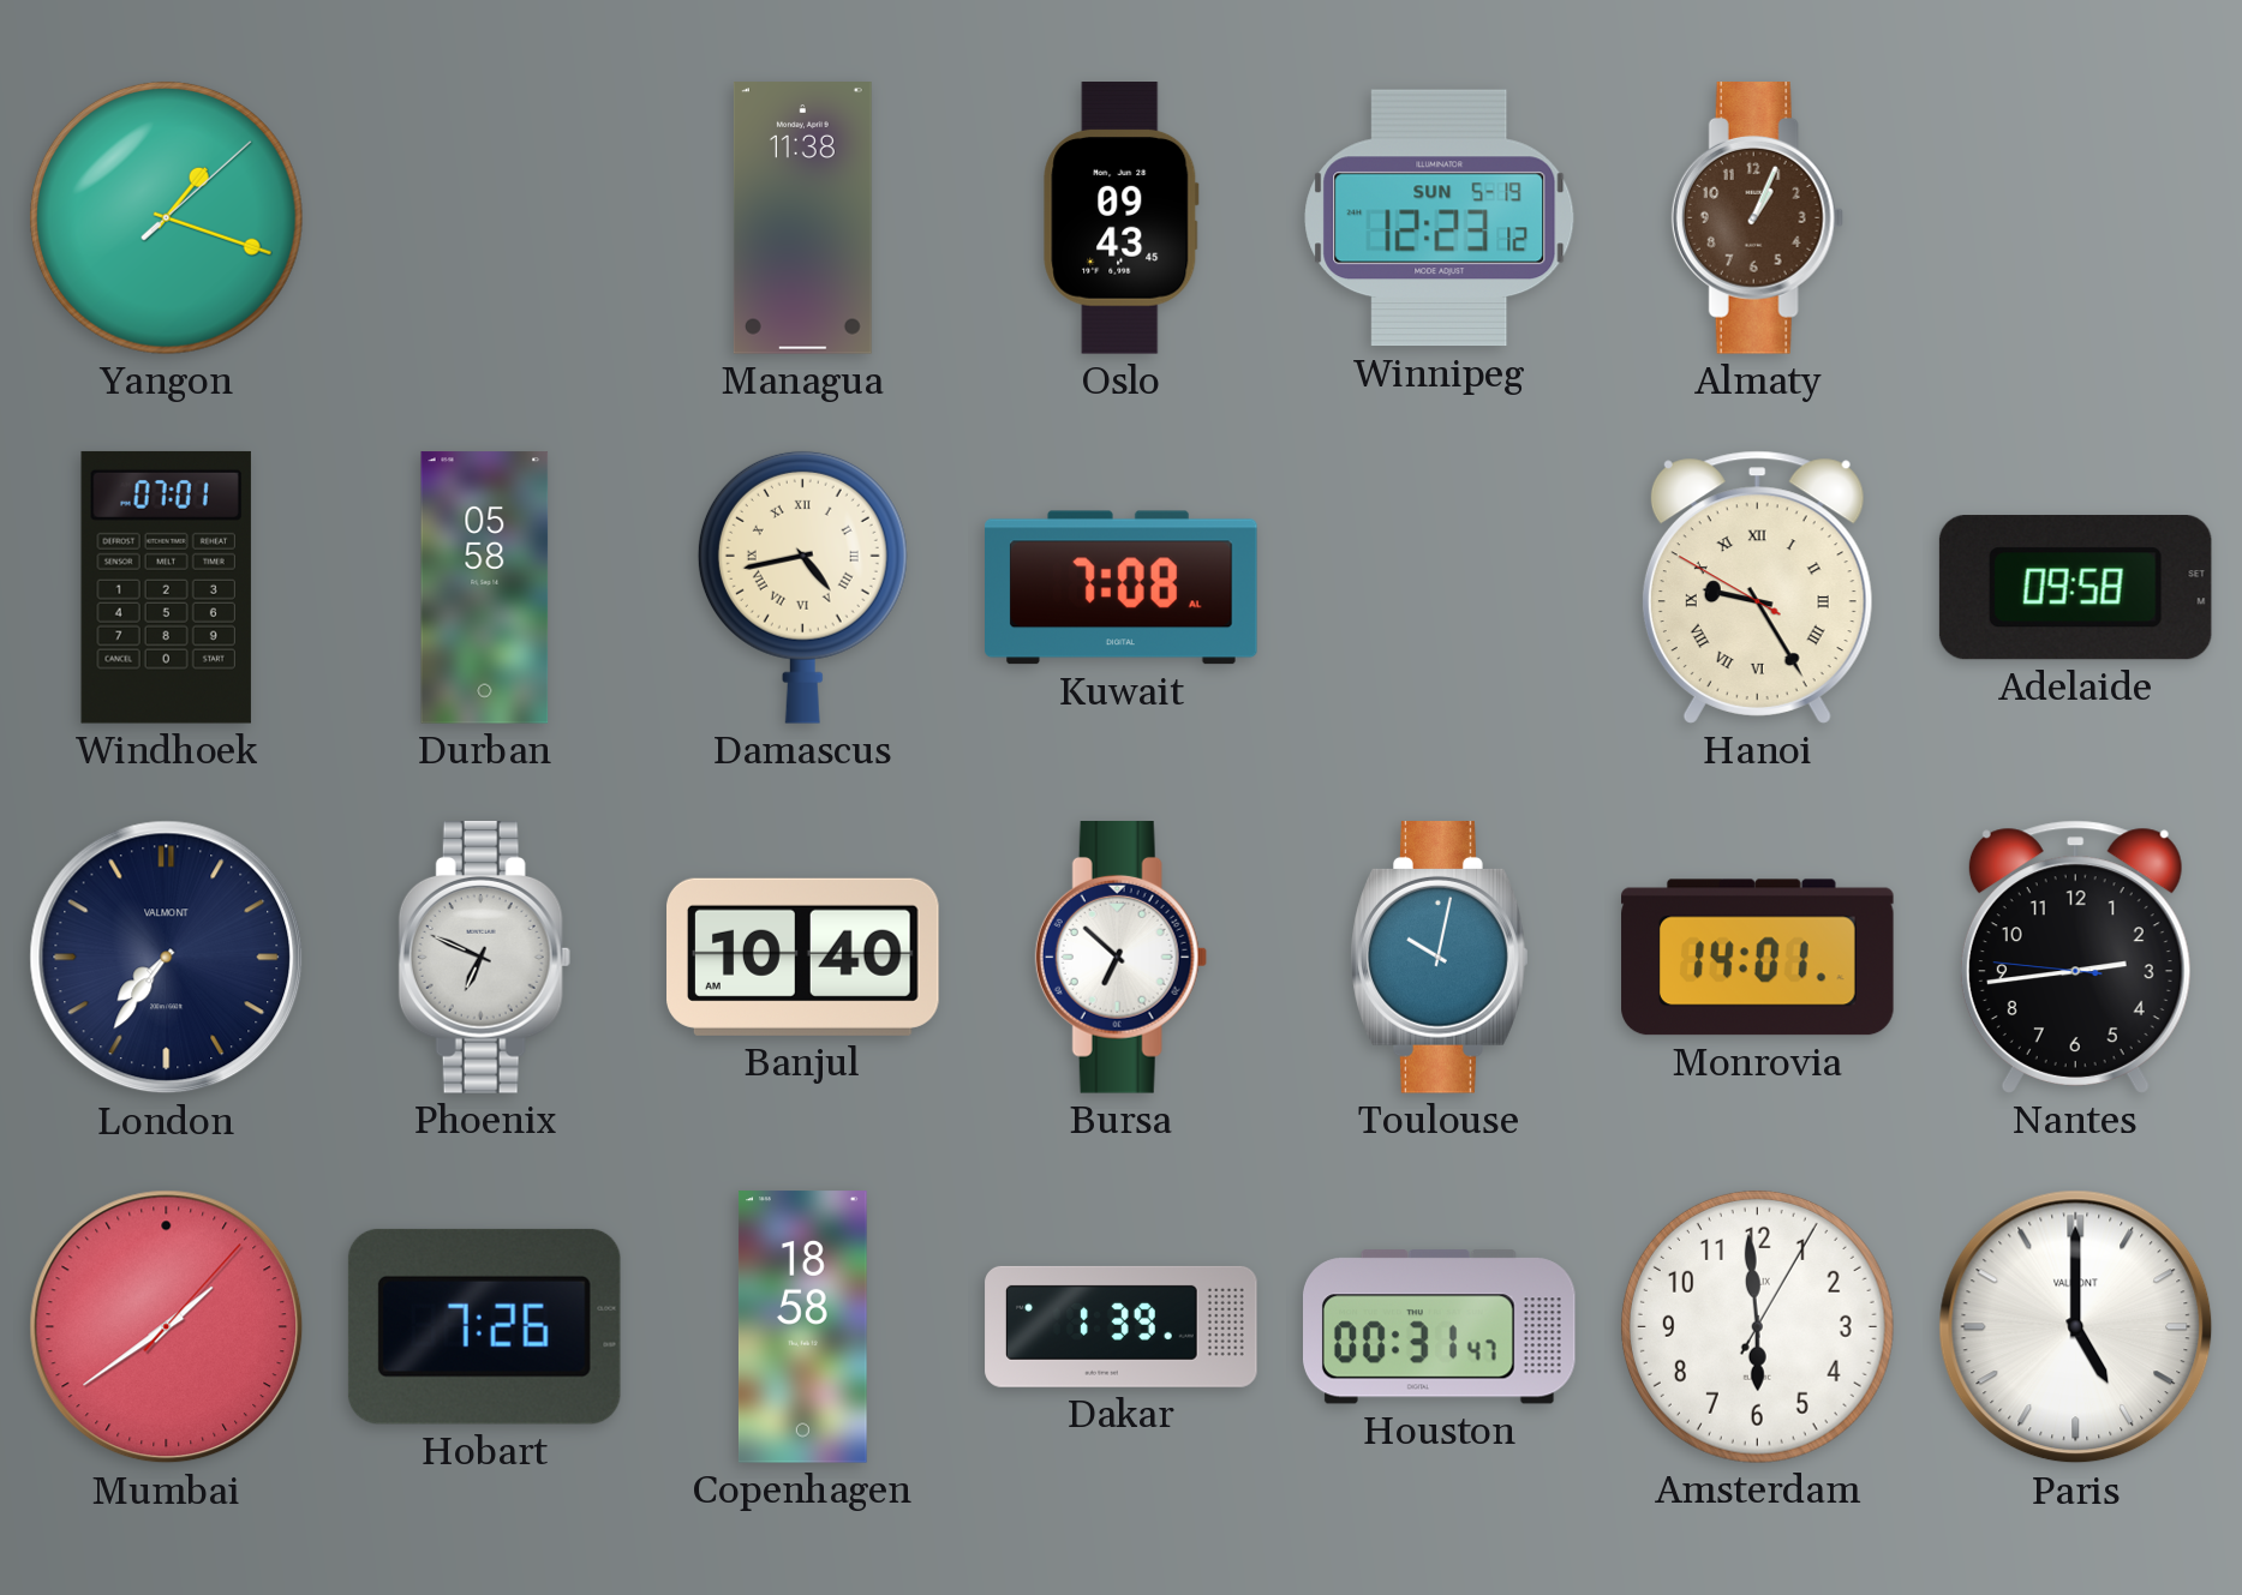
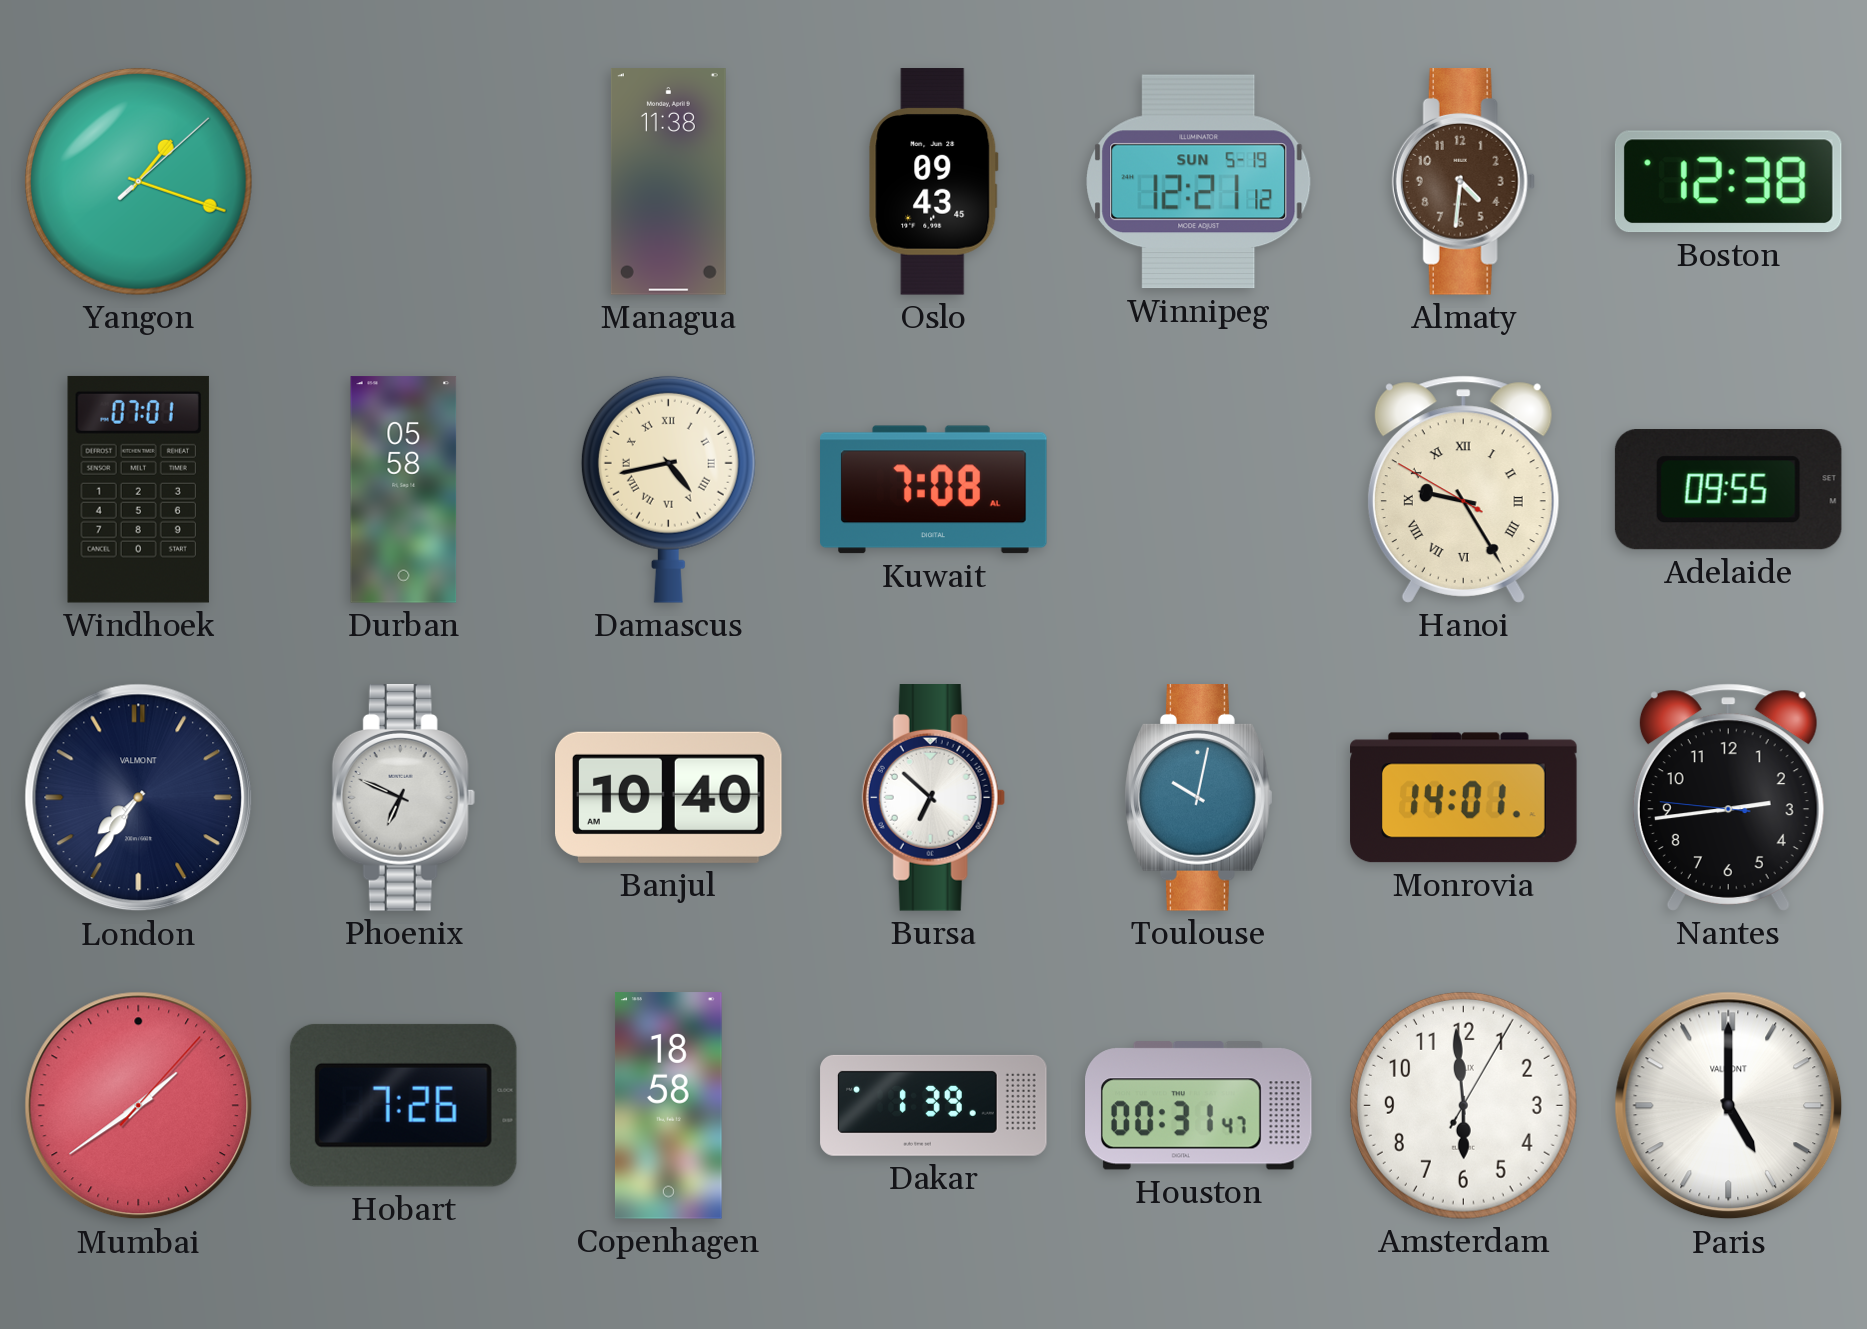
Winnipeg: 12:23 -> 12:21 (1199, 182)
Almaty: 1:04 -> 4:31 (1463, 182)
Boston: none -> 12:38 (1728, 182)
Adelaide: 09:58 -> 09:55 (1728, 490)
